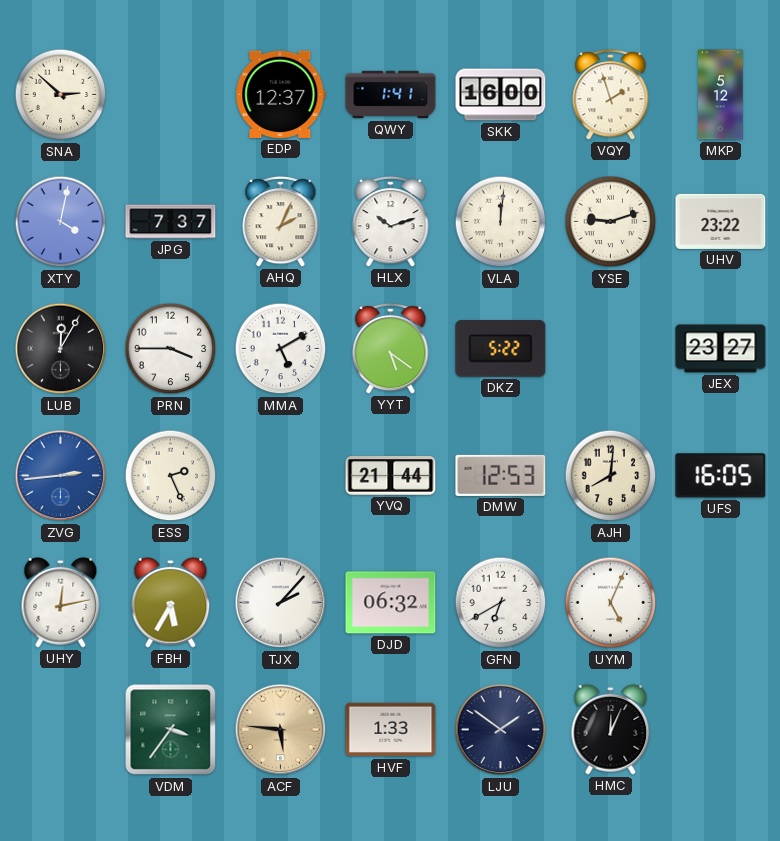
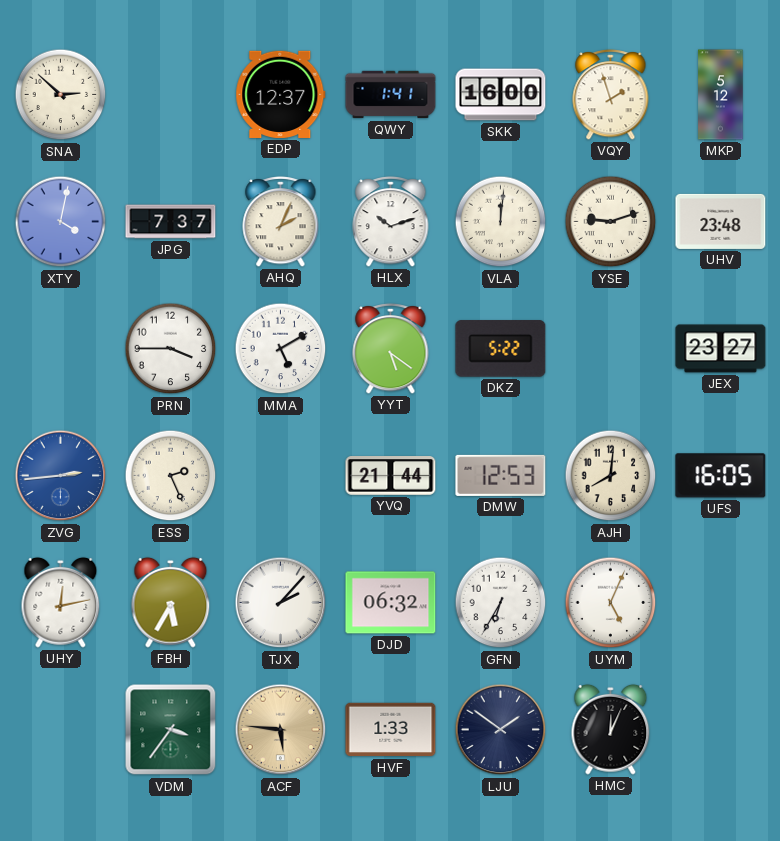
UHV: 23:22 -> 23:48 (721, 221)
LUB: 12:05 -> none (61, 349)
GFN: 6:40 -> 6:35 (501, 603)
